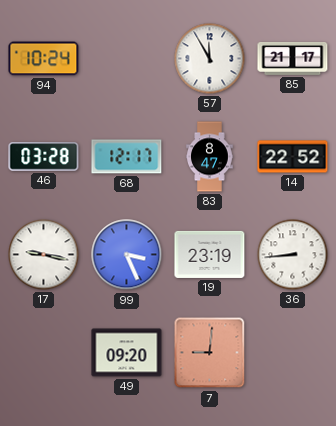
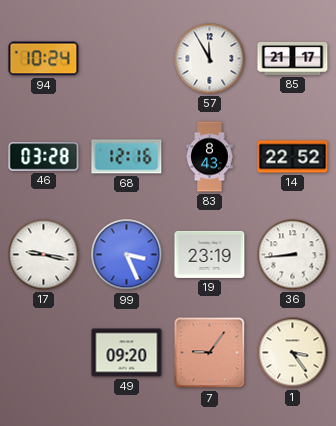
68: 12:17 -> 12:16 (127, 157)
83: 8:47 -> 8:43 (210, 157)
7: 9:01 -> 9:06 (210, 353)
1: none -> 3:24 (293, 353)
